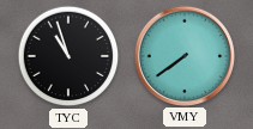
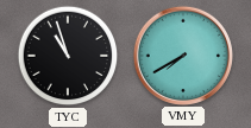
VMY: 7:39 -> 7:40 (182, 55)
